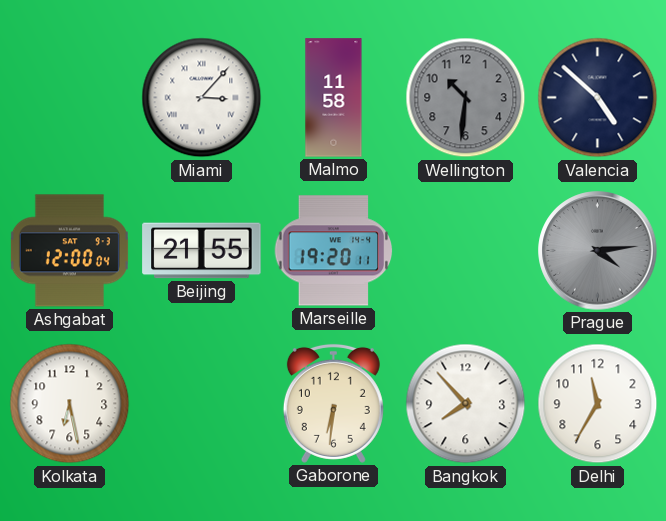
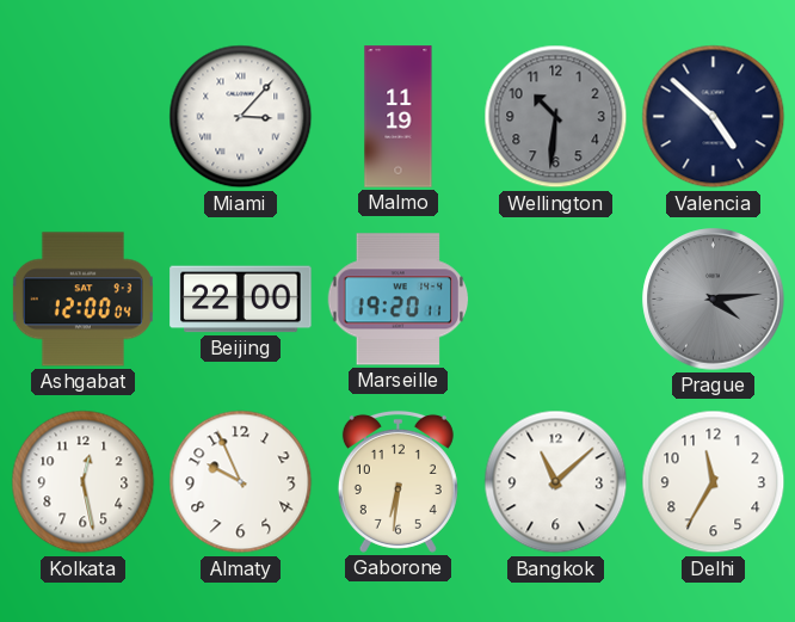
Malmo: 11:58 -> 11:19 (399, 117)
Beijing: 21:55 -> 22:00 (241, 300)
Kolkata: 6:28 -> 12:28 (84, 482)
Almaty: none -> 9:56 (241, 482)
Bangkok: 7:53 -> 11:08 (556, 482)
